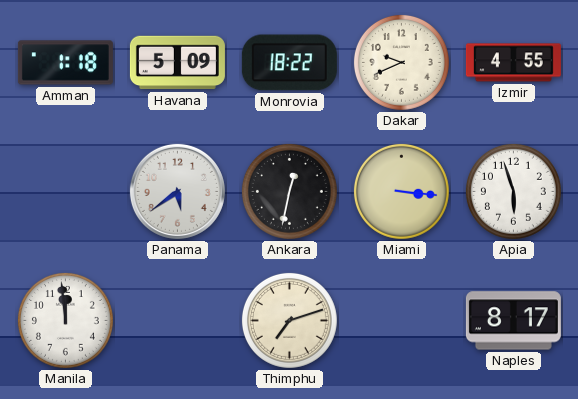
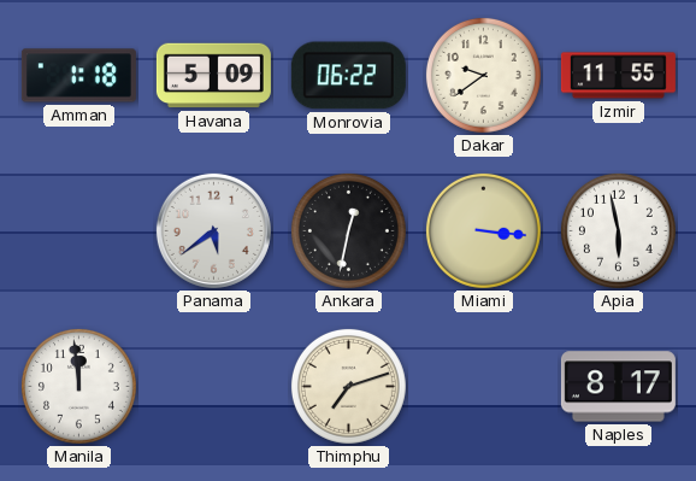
Monrovia: 18:22 -> 06:22 (348, 76)
Dakar: 9:41 -> 9:39 (483, 75)
Izmir: 4:55 -> 11:55 (618, 76)
Apia: 5:57 -> 5:58 (618, 230)
